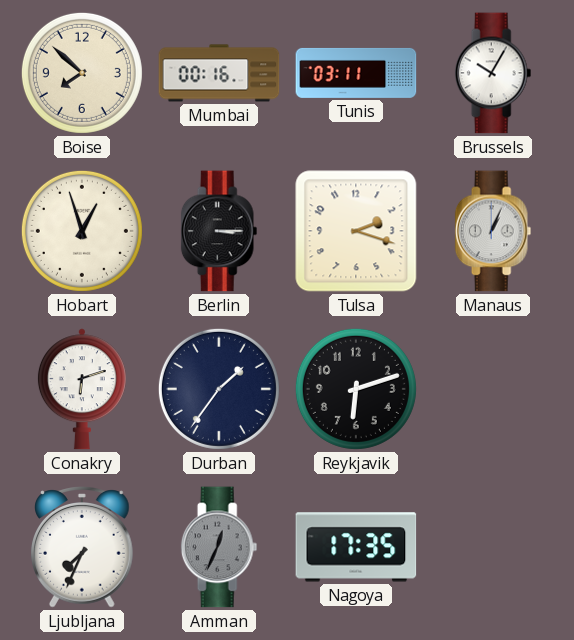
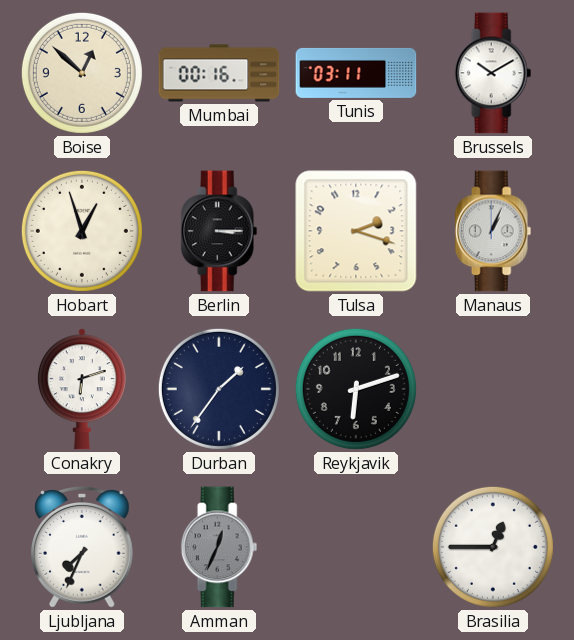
Boise: 7:52 -> 12:52 (82, 73)
Brussels: 10:05 -> 10:10 (493, 73)
Nagoya: 17:35 -> none (356, 547)
Brasilia: none -> 12:45 (493, 547)
